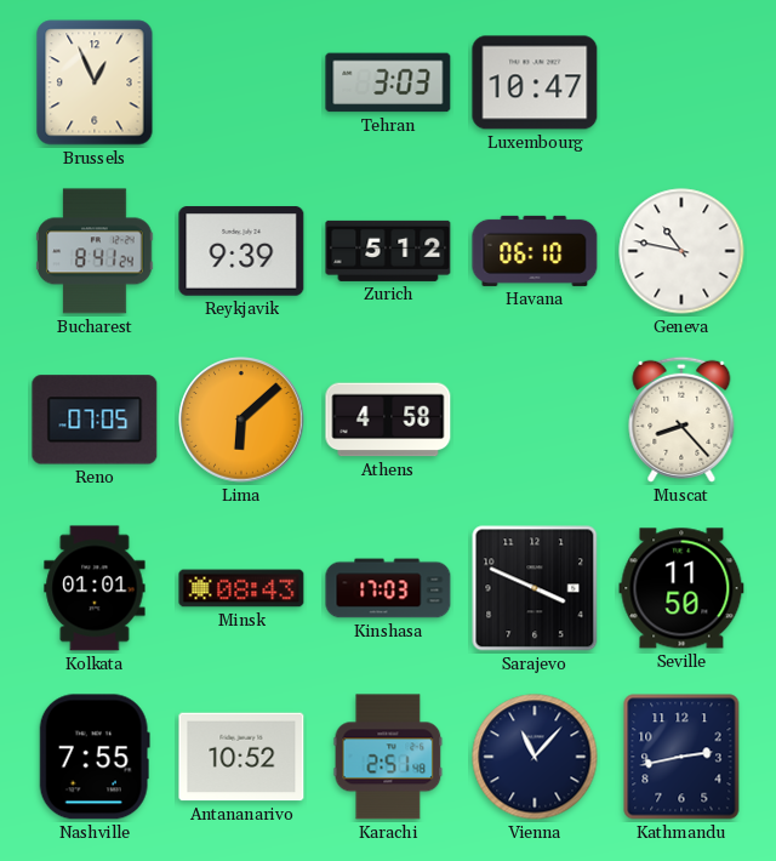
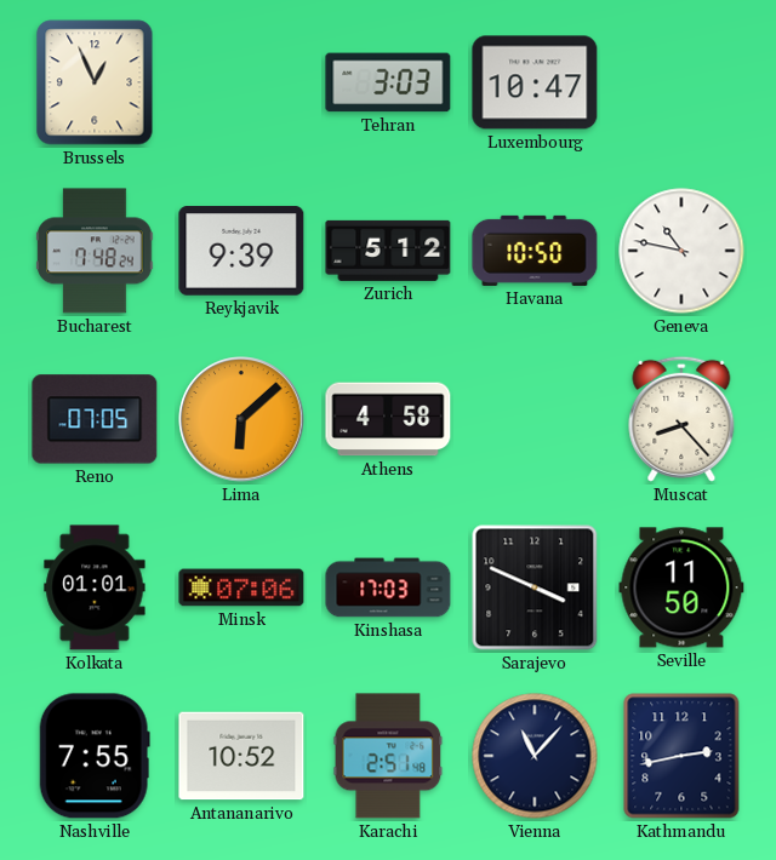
Bucharest: 8:41 -> 7:48 (95, 251)
Havana: 06:10 -> 10:50 (535, 251)
Minsk: 08:43 -> 07:06 (241, 587)
